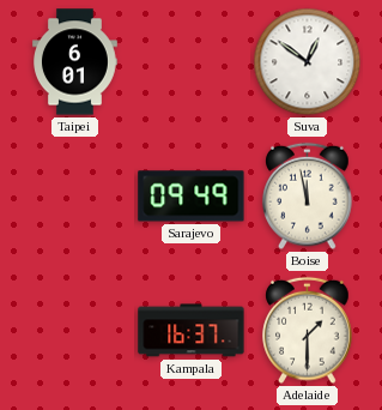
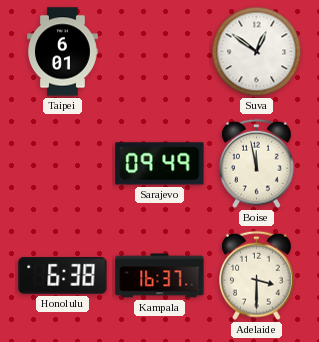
Honolulu: none -> 6:38 (63, 275)
Adelaide: 1:30 -> 3:30 (257, 276)
